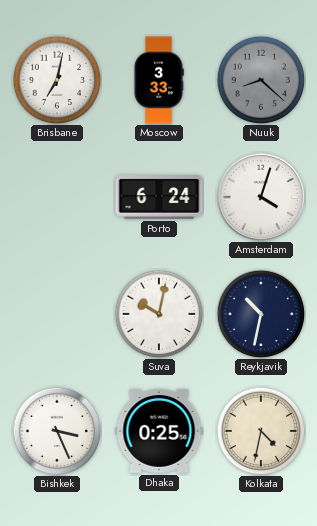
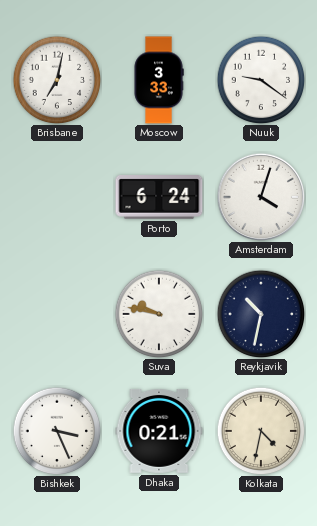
Nuuk: 8:22 -> 9:21 (261, 80)
Nuuk dial: grey -> white (261, 80)
Suva: 10:02 -> 9:47 (159, 314)
Dhaka: 0:25 -> 0:21 (159, 431)
